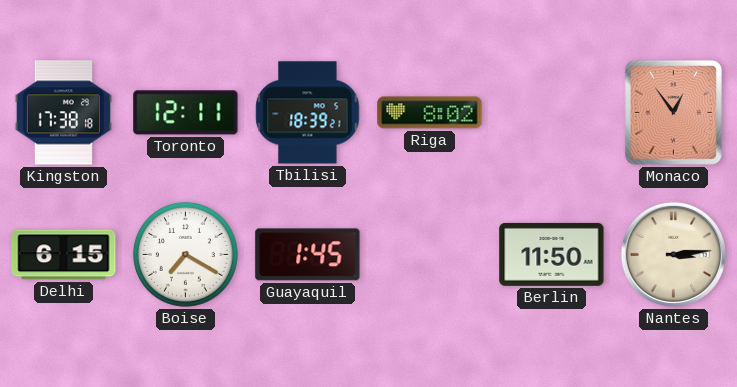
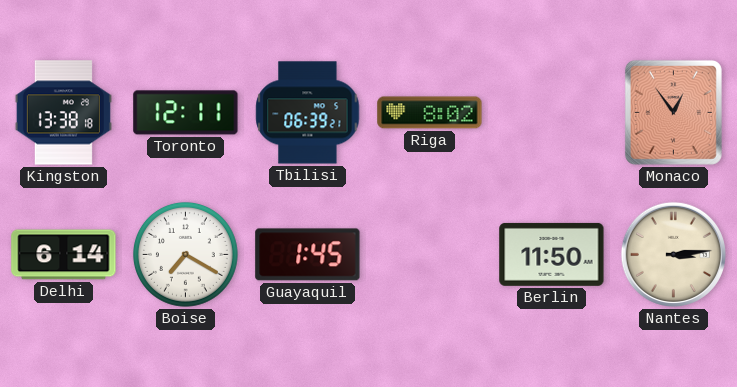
Kingston: 17:38 -> 13:38 (63, 113)
Tbilisi: 18:39 -> 06:39 (308, 113)
Delhi: 6:15 -> 6:14 (64, 255)
